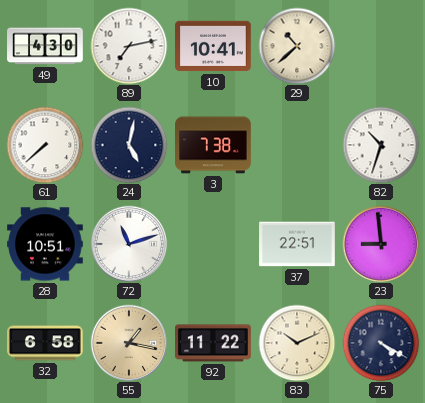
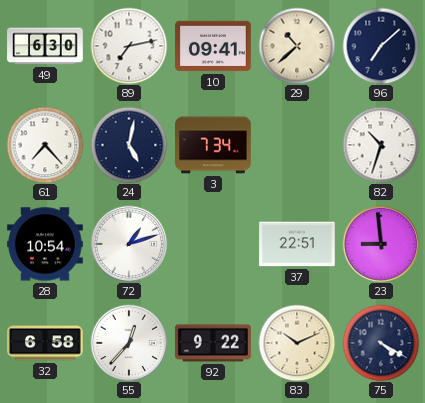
49: 4:30 -> 6:30 (45, 46)
10: 10:41 -> 09:41 (213, 46)
96: none -> 7:08 (381, 46)
61: 7:38 -> 7:23 (45, 145)
3: 7:38 -> 7:34 (213, 145)
28: 10:51 -> 10:54 (45, 244)
72: 11:12 -> 1:12 (129, 244)
55: 1:17 -> 12:37 (129, 343)
55 dial: champagne -> white (129, 343)
92: 11:22 -> 9:22 (214, 343)
